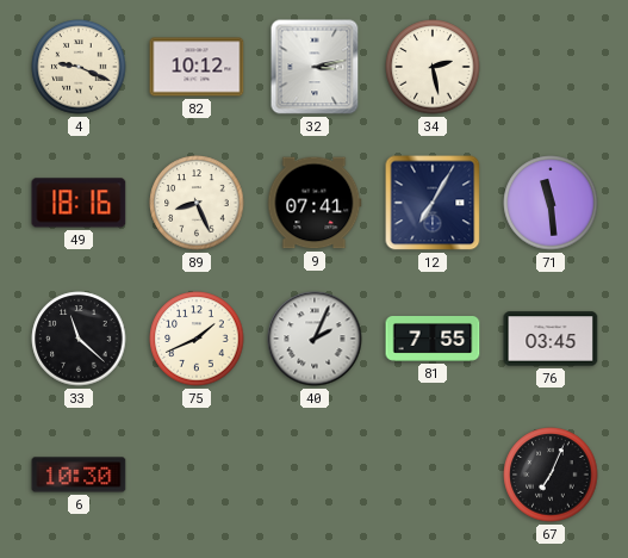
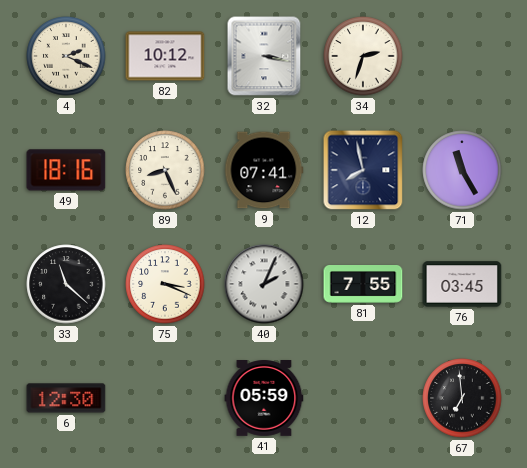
4: 9:19 -> 2:19 (66, 56)
32: 3:13 -> 3:17 (264, 56)
34: 2:28 -> 2:33 (363, 56)
12: 7:05 -> 7:58 (363, 170)
71: 11:29 -> 11:25 (462, 170)
75: 1:41 -> 3:19 (165, 284)
6: 10:30 -> 12:30 (66, 398)
41: none -> 05:59 (264, 399)
67: 7:04 -> 6:59 (462, 398)
